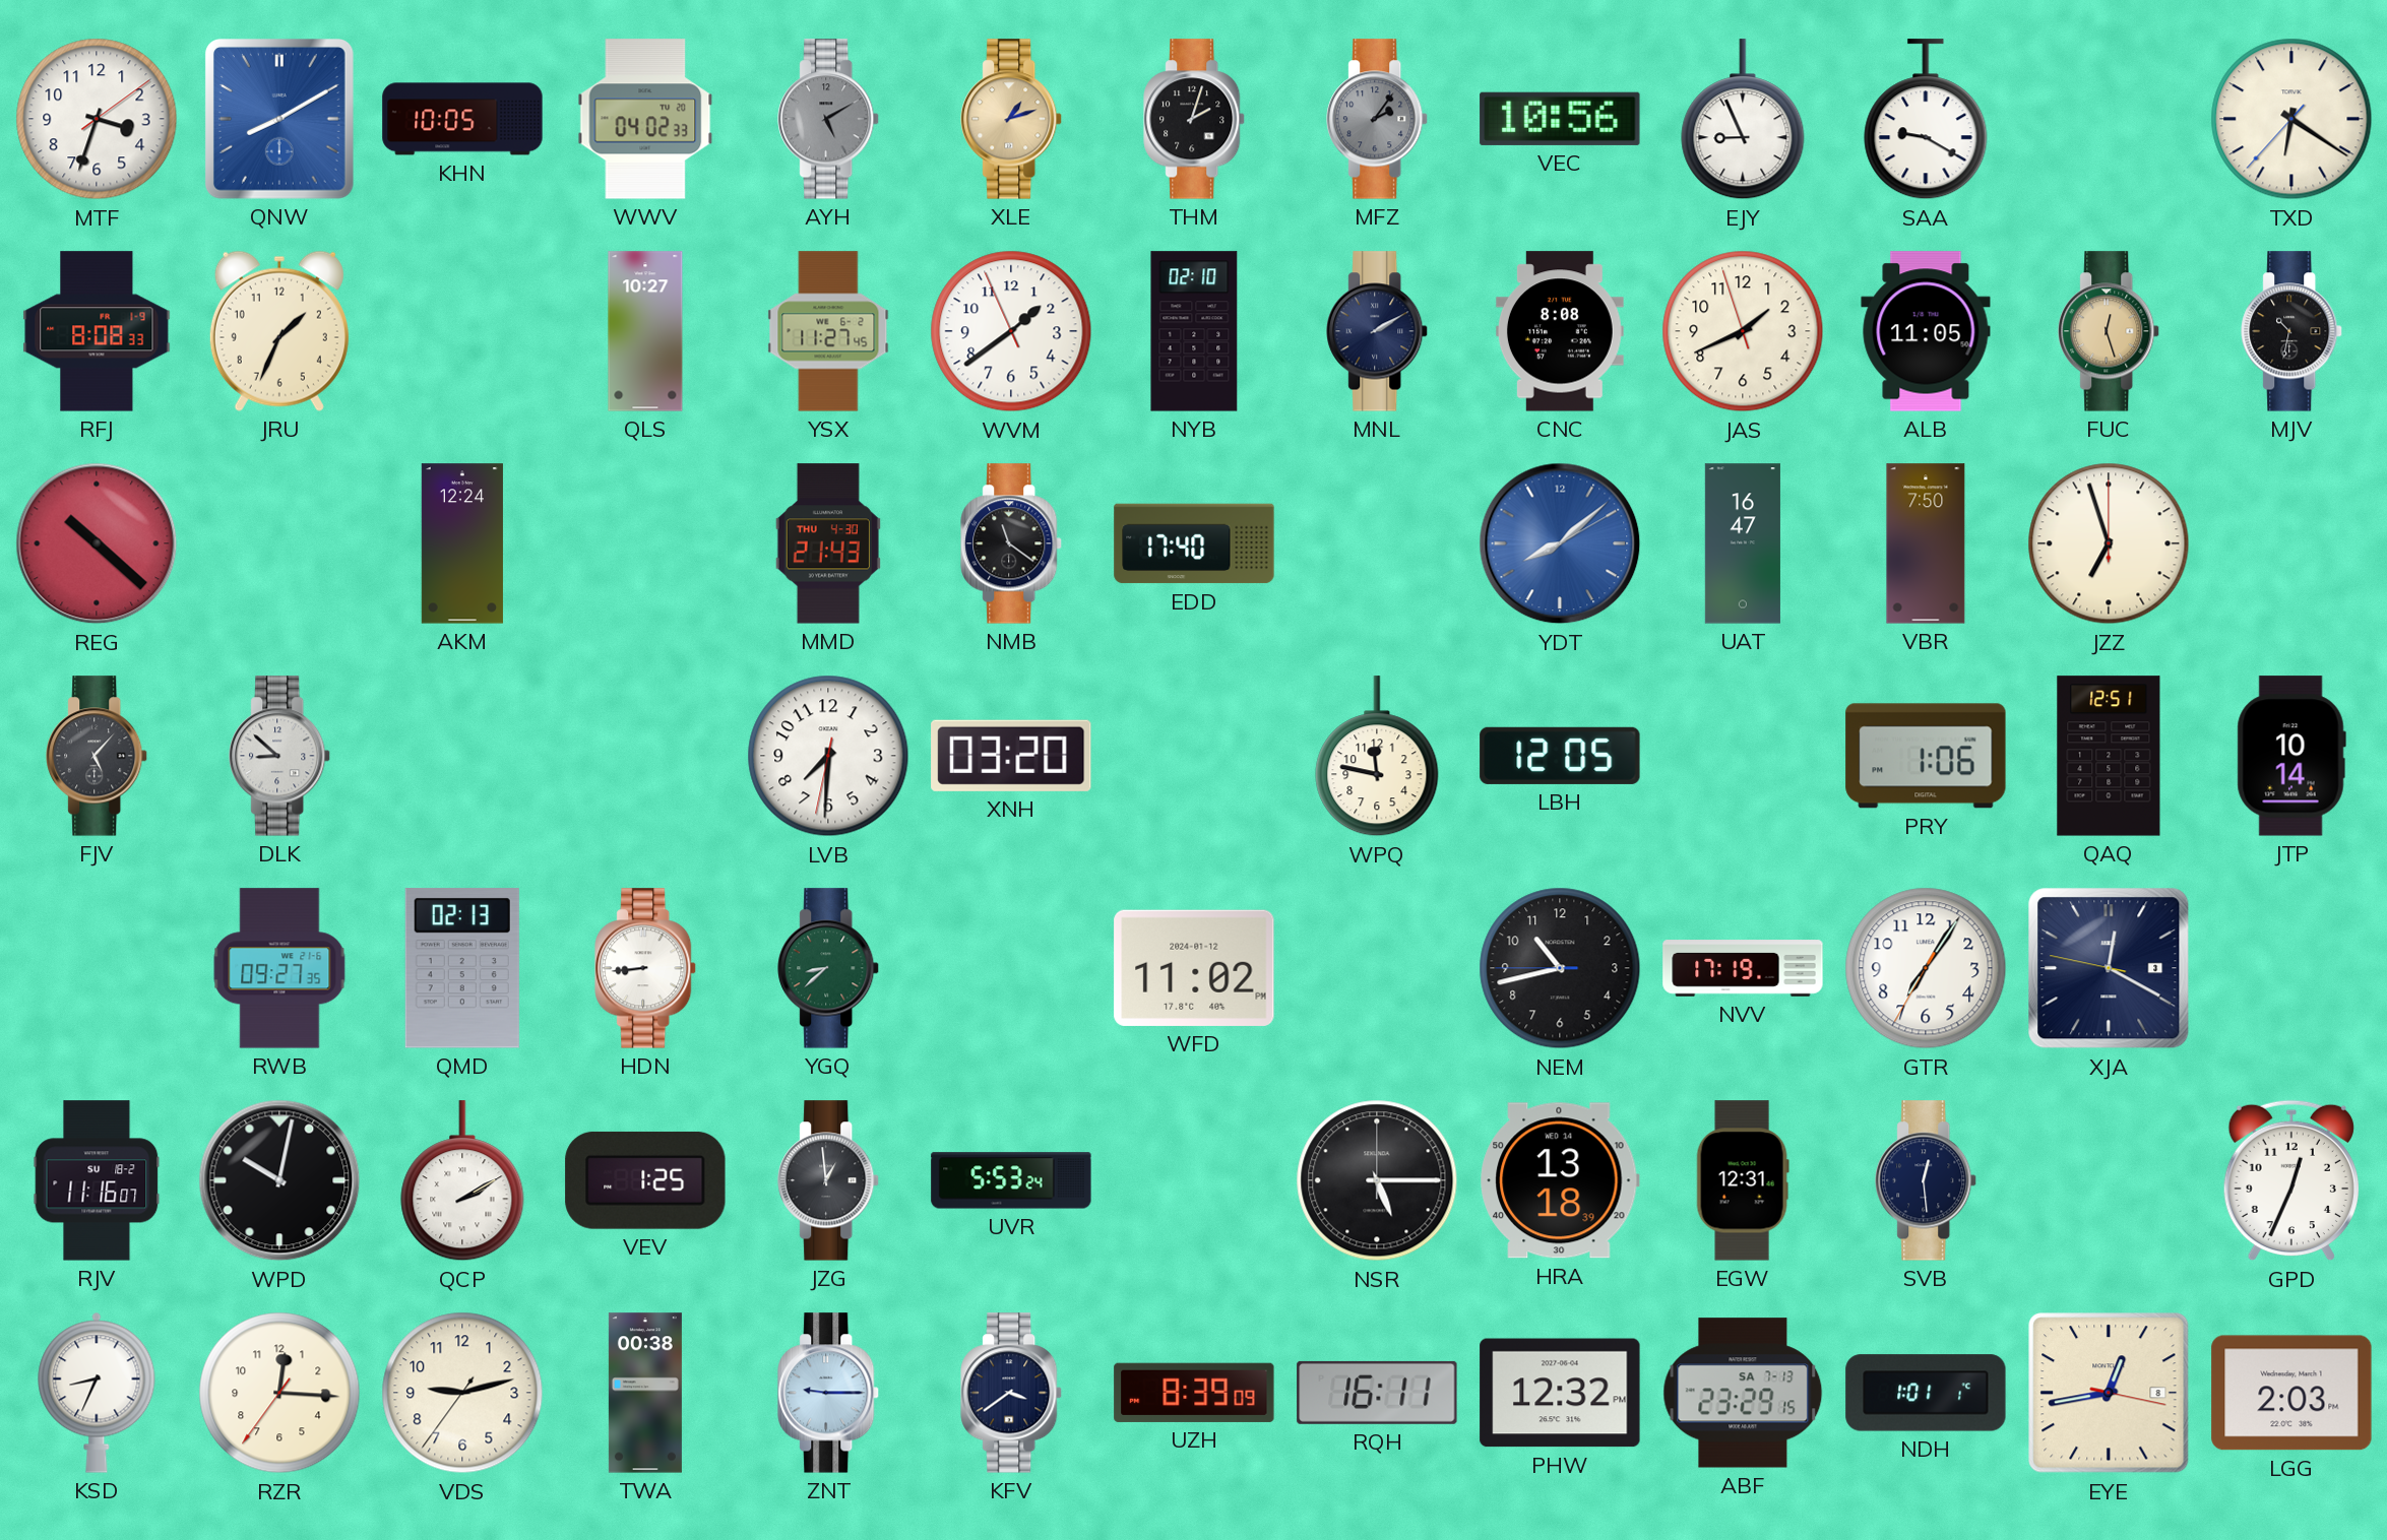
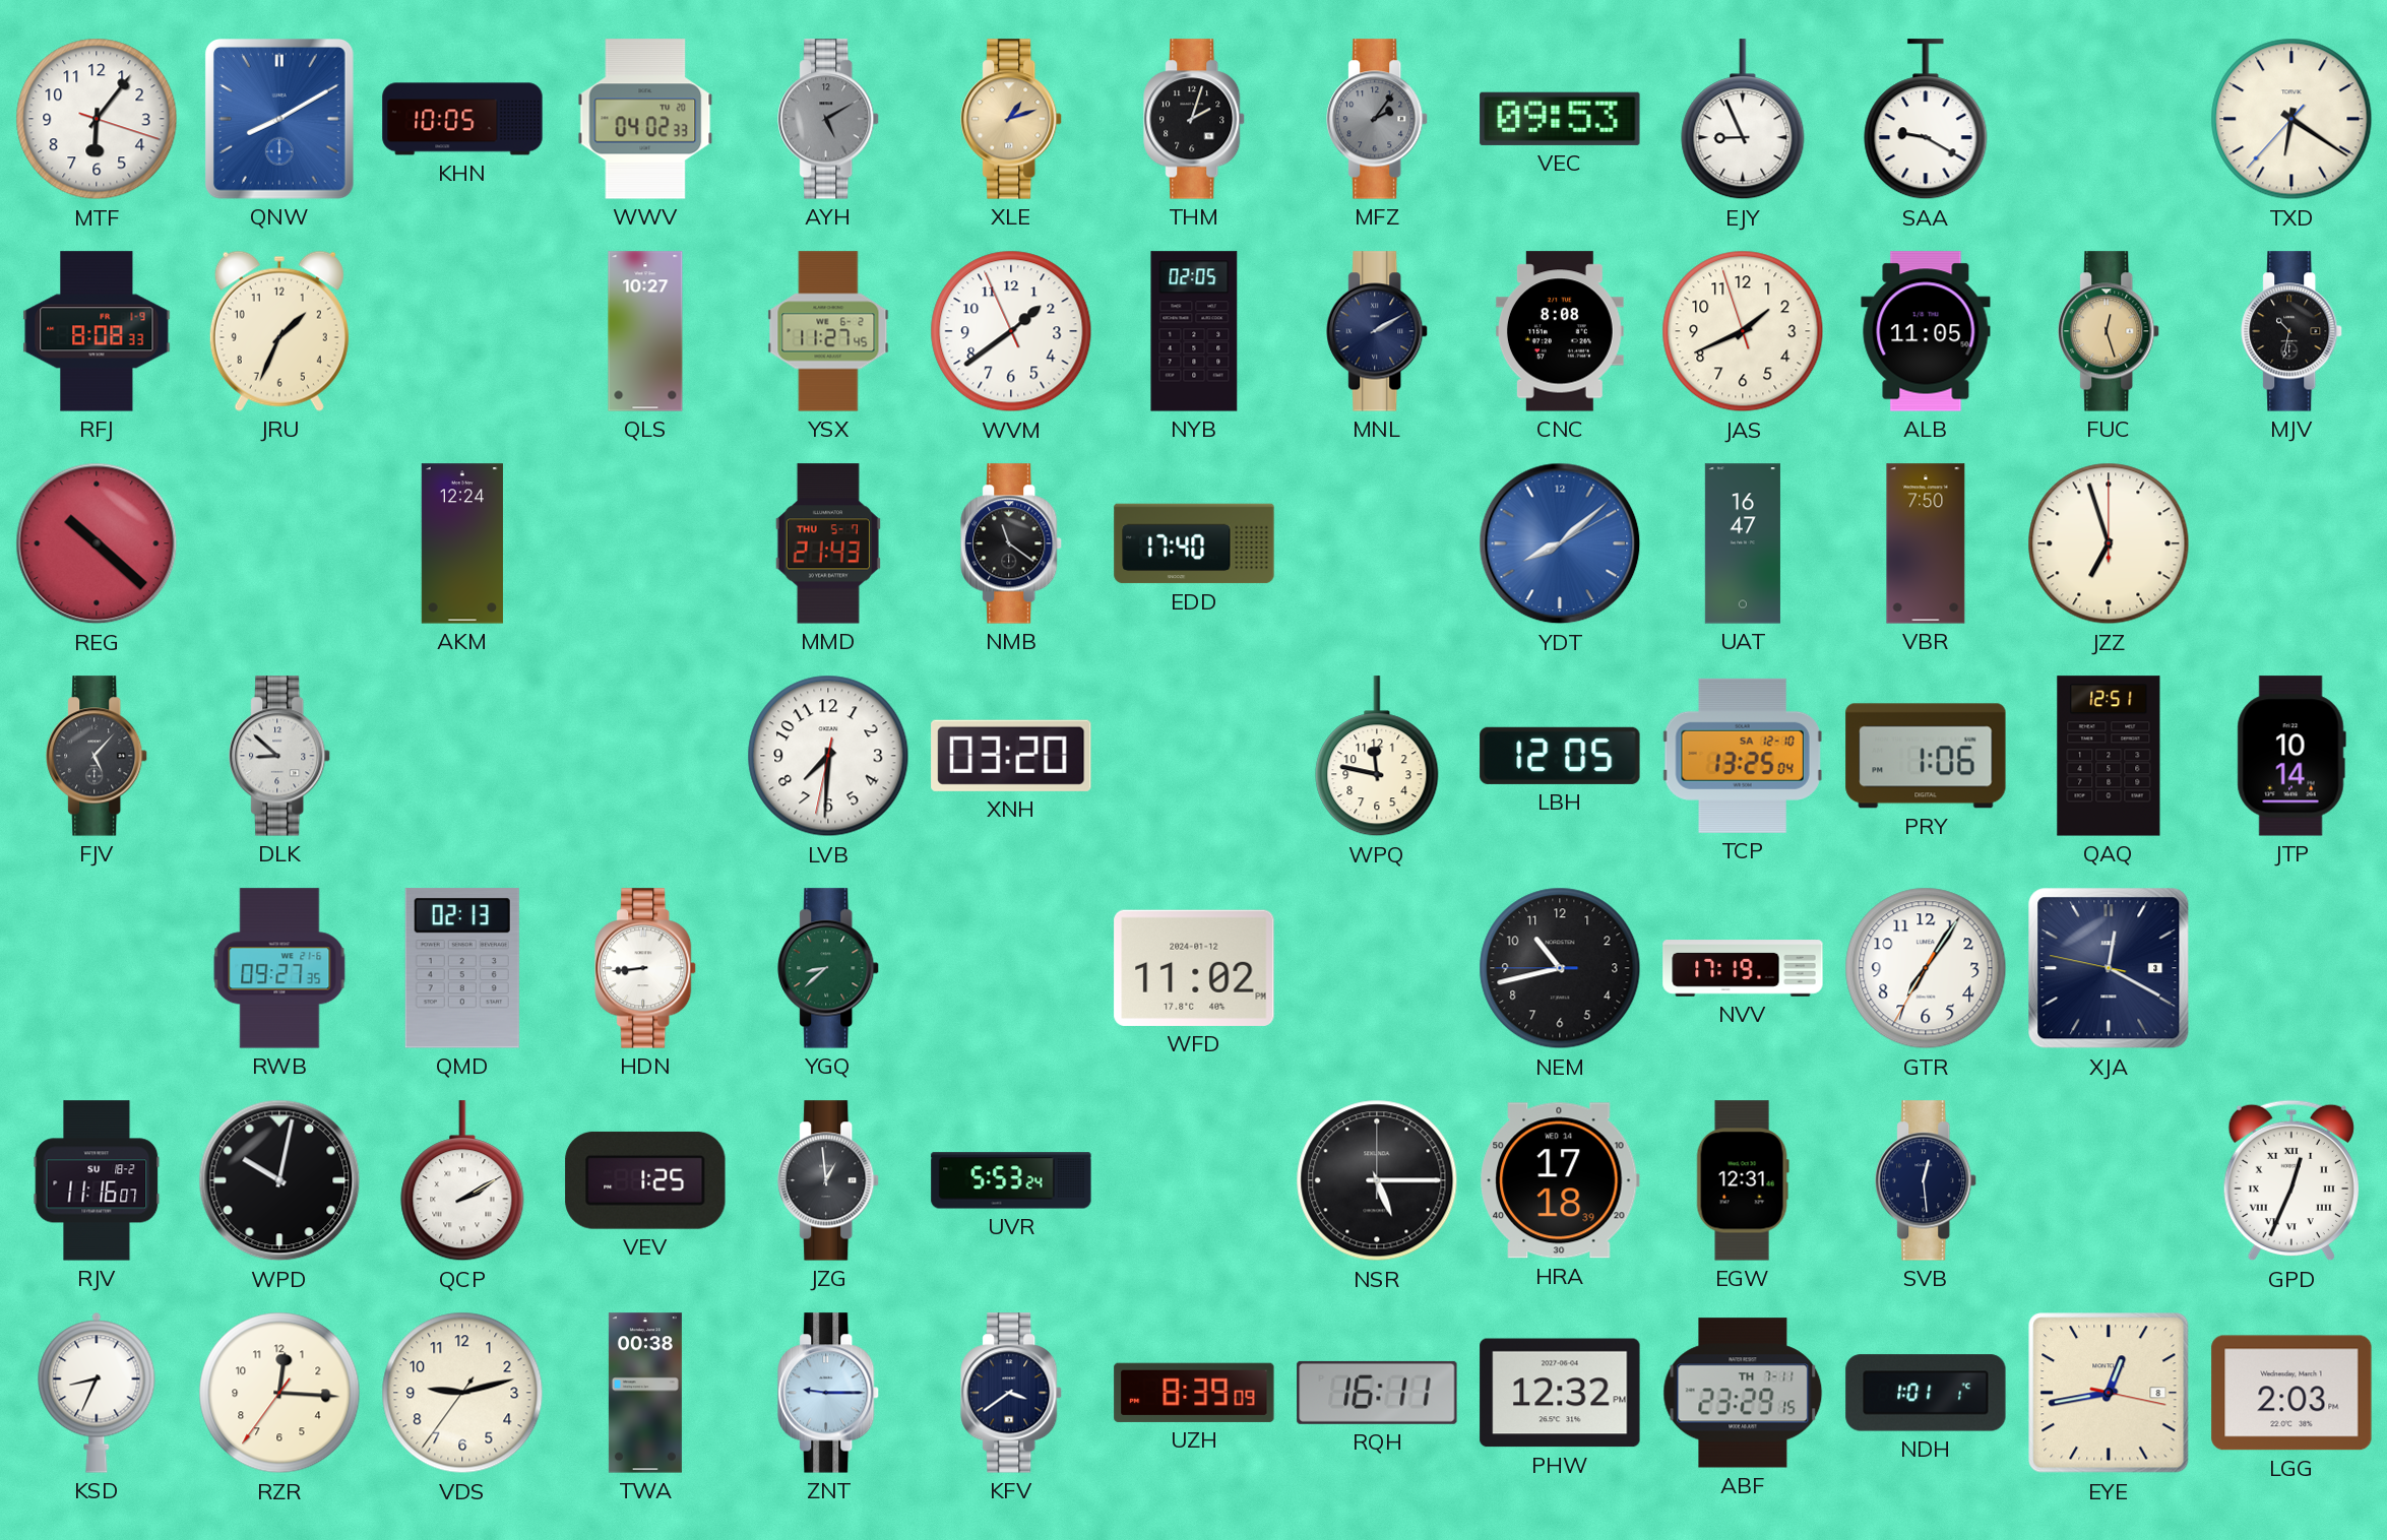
MTF: 3:33 -> 6:06 (97, 119)
VEC: 10:56 -> 09:53 (1560, 119)
NYB: 02:10 -> 02:05 (1194, 331)
MMD date: THU 4-30 -> THU 5-7 (828, 543)
TCP: none -> 13:25 (1743, 756)
HRA: 13:18 -> 17:18 (1560, 1180)
GPD numerals: Arabic -> Roman (2291, 1180)
ABF date: SA 7-13 -> TH 7-11 (1743, 1393)
